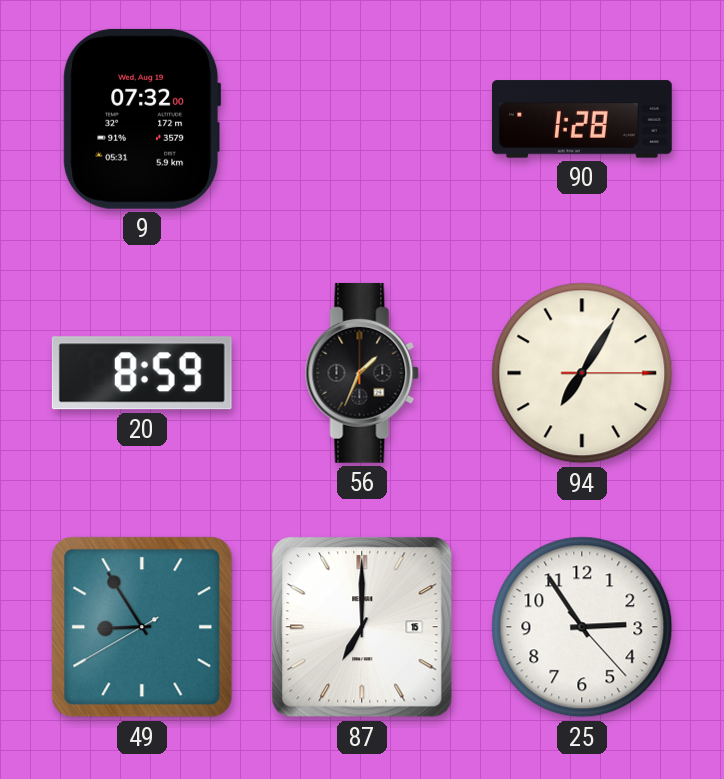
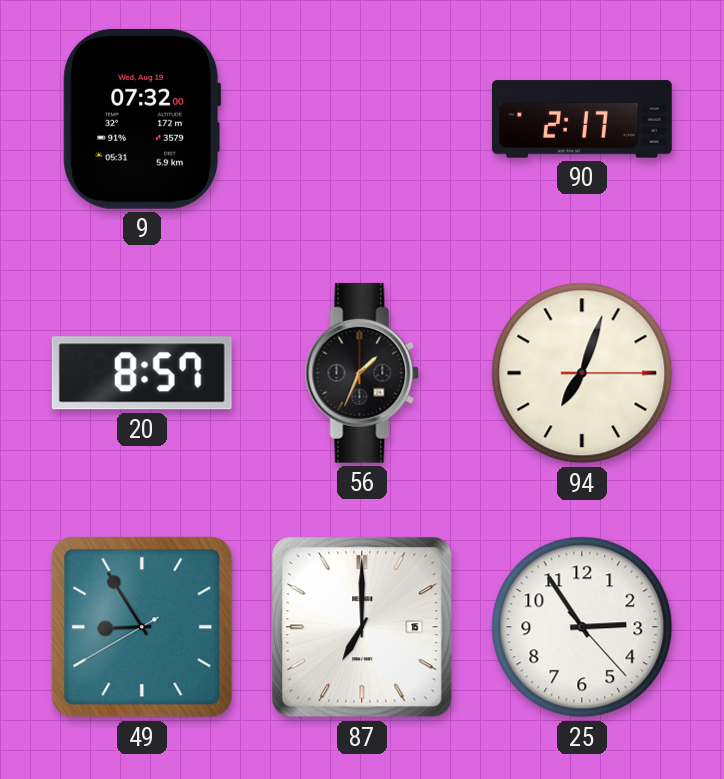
90: 1:28 -> 2:17 (583, 119)
20: 8:59 -> 8:57 (142, 373)
94: 7:05 -> 7:03 (582, 373)
